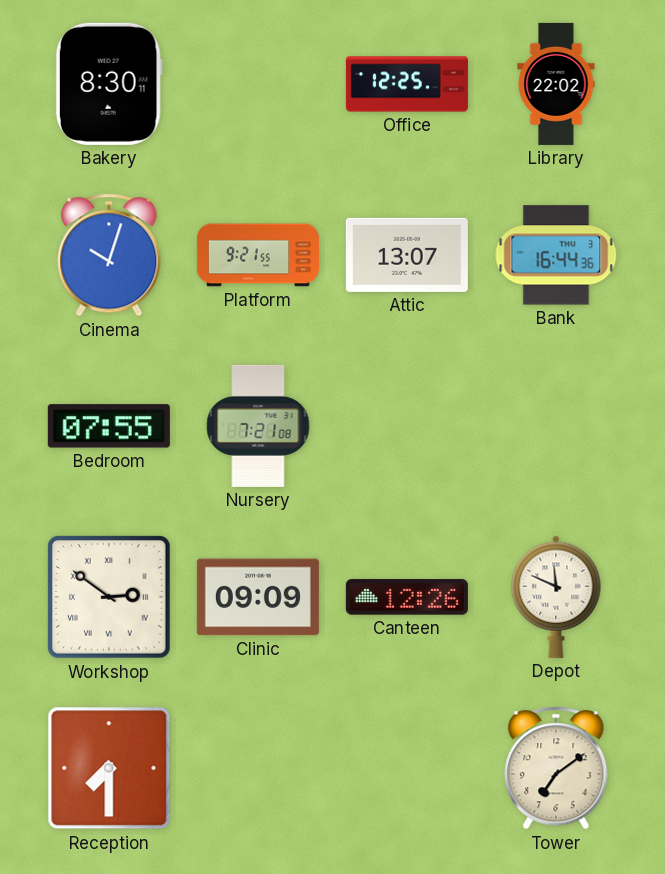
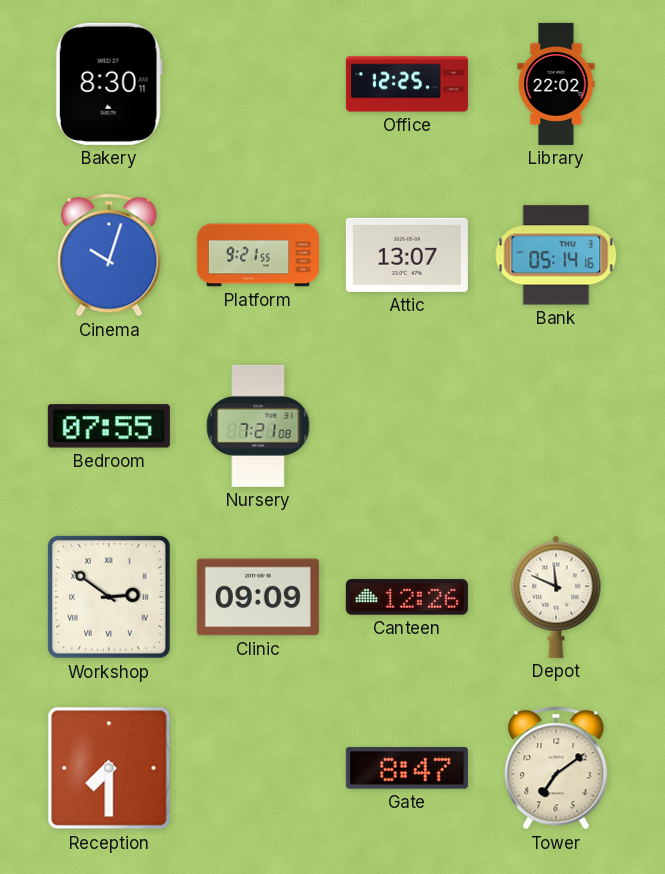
Bank: 16:44 -> 05:14 (556, 255)
Gate: none -> 8:47 (407, 768)
